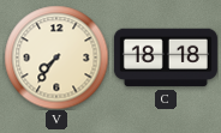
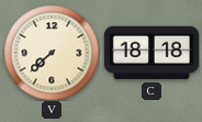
V: 7:36 -> 7:38 (52, 53)
